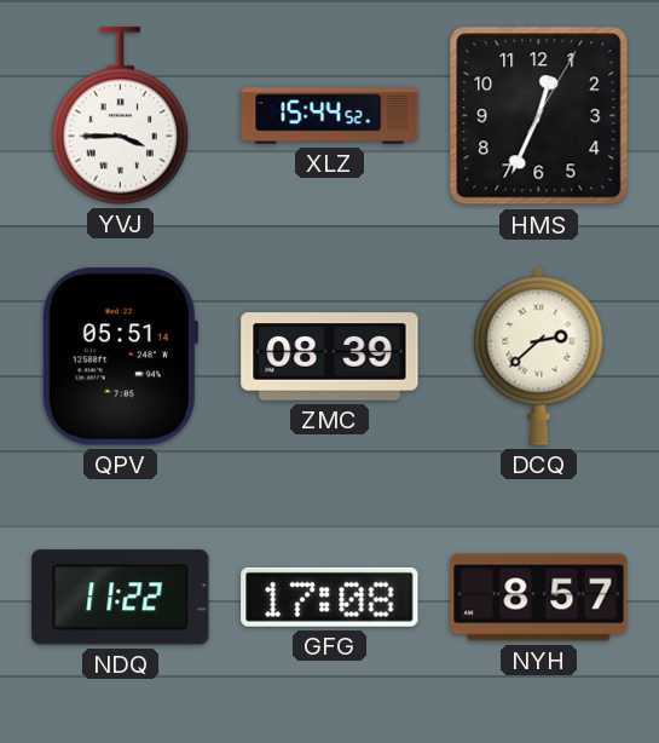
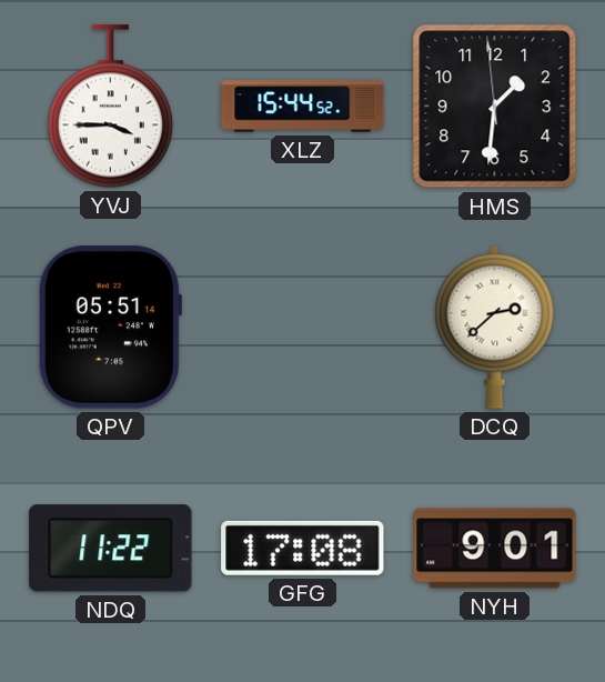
HMS: 12:34 -> 1:30 (495, 107)
ZMC: 08:39 -> none (330, 357)
NYH: 8:57 -> 9:01 (495, 549)
